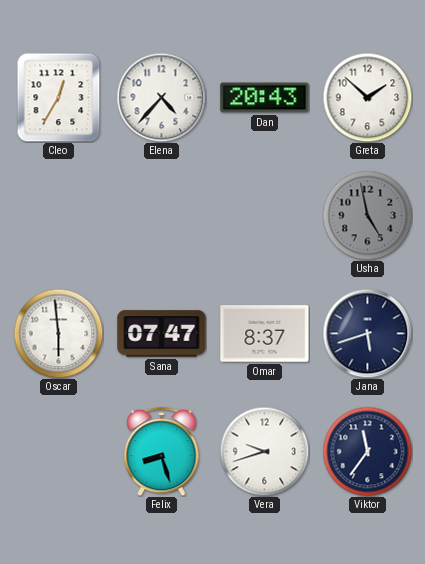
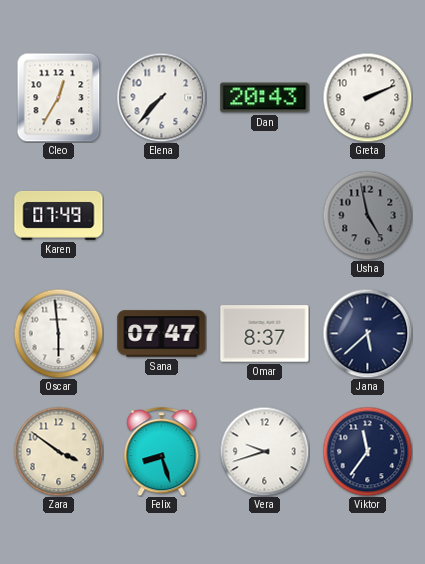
Elena: 4:37 -> 7:37 (161, 97)
Greta: 1:52 -> 2:11 (367, 97)
Karen: none -> 07:49 (59, 215)
Jana: 5:42 -> 5:38 (367, 333)
Zara: none -> 3:51 (58, 451)
